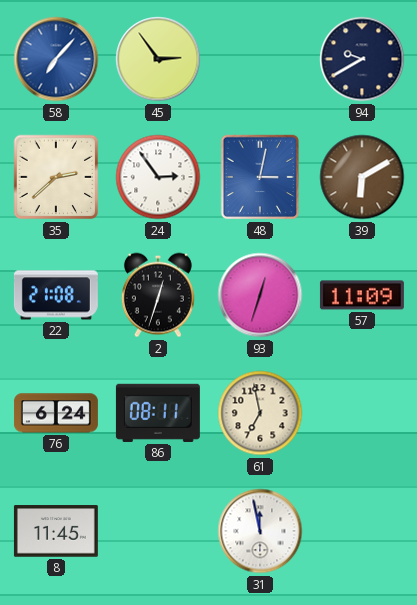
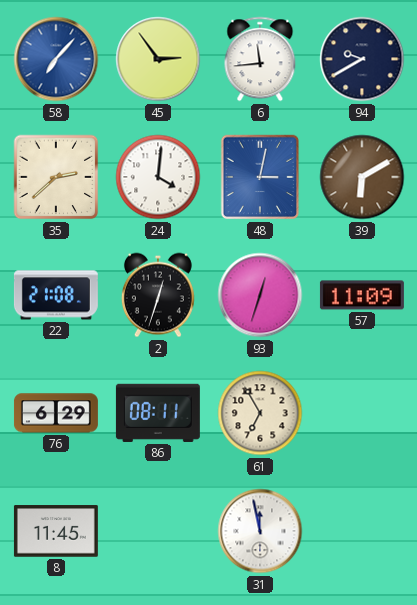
6: none -> 11:44 (260, 59)
24: 2:54 -> 4:01 (158, 177)
76: 6:24 -> 6:29 (56, 413)
61: 6:58 -> 6:55 (260, 413)
